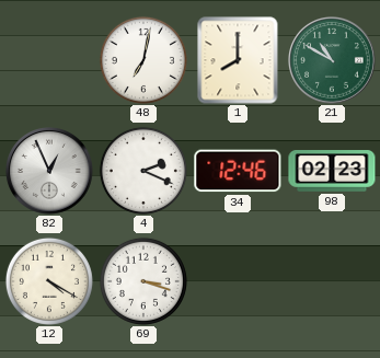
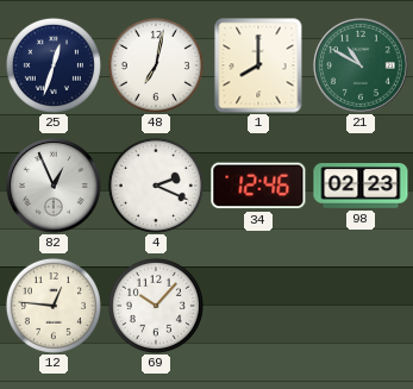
25: none -> 12:33 (54, 65)
12: 4:20 -> 12:46 (54, 306)
69: 3:18 -> 10:07 (156, 306)
